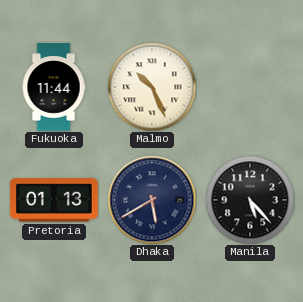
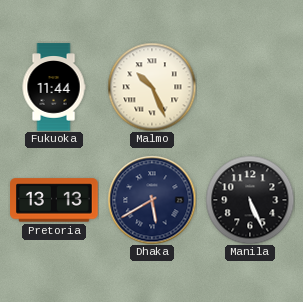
Pretoria: 01:13 -> 13:13 (54, 200)
Manila: 5:23 -> 5:26 (250, 200)
